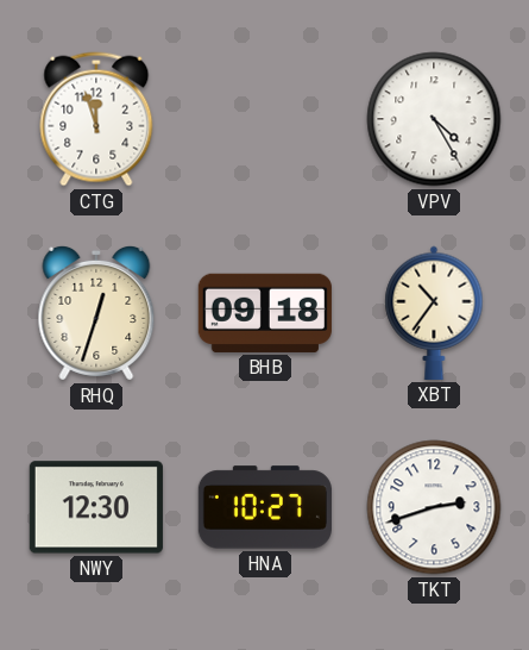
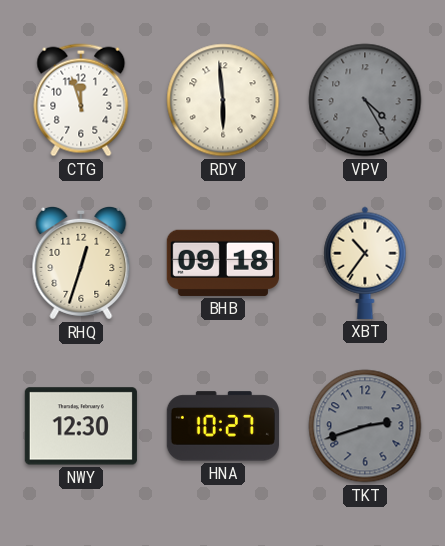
RDY: none -> 5:59 (223, 100)
VPV dial: white -> grey (365, 100)
TKT dial: white -> grey (365, 426)
